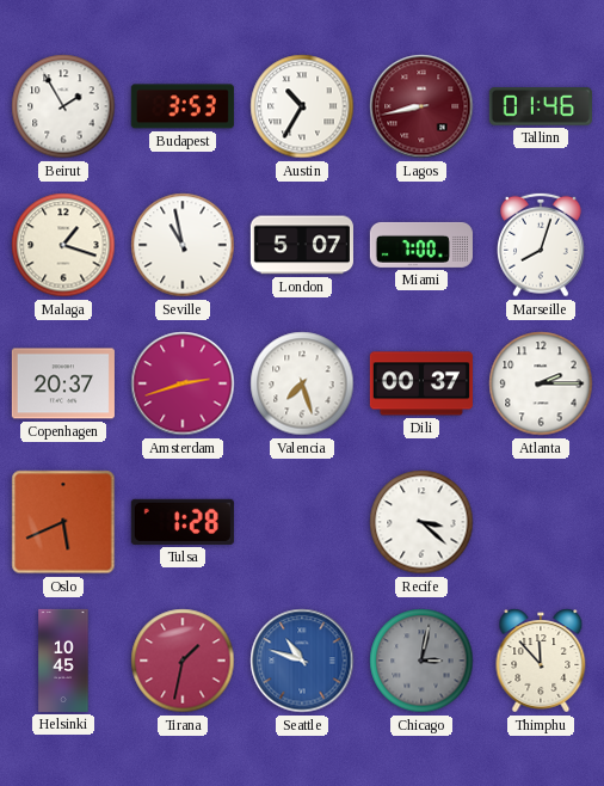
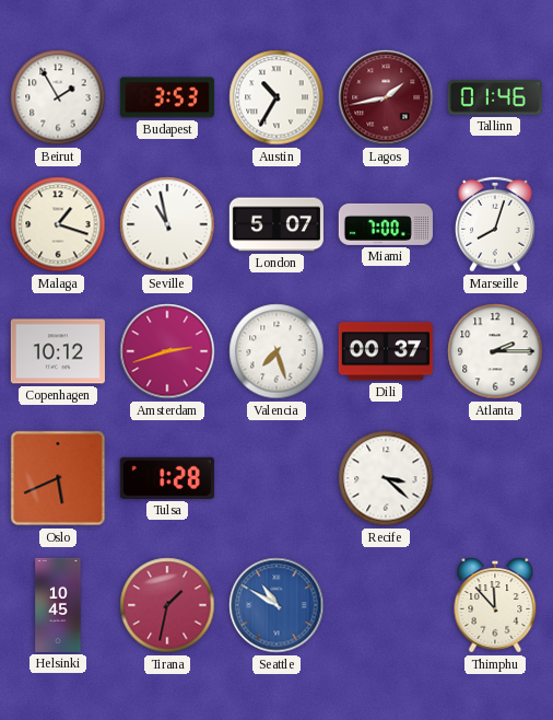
Lagos: 8:43 -> 1:43 (386, 97)
Copenhagen: 20:37 -> 10:12 (58, 351)
Seattle: 10:48 -> 10:50 (276, 605)
Chicago: 3:02 -> none (421, 661)
